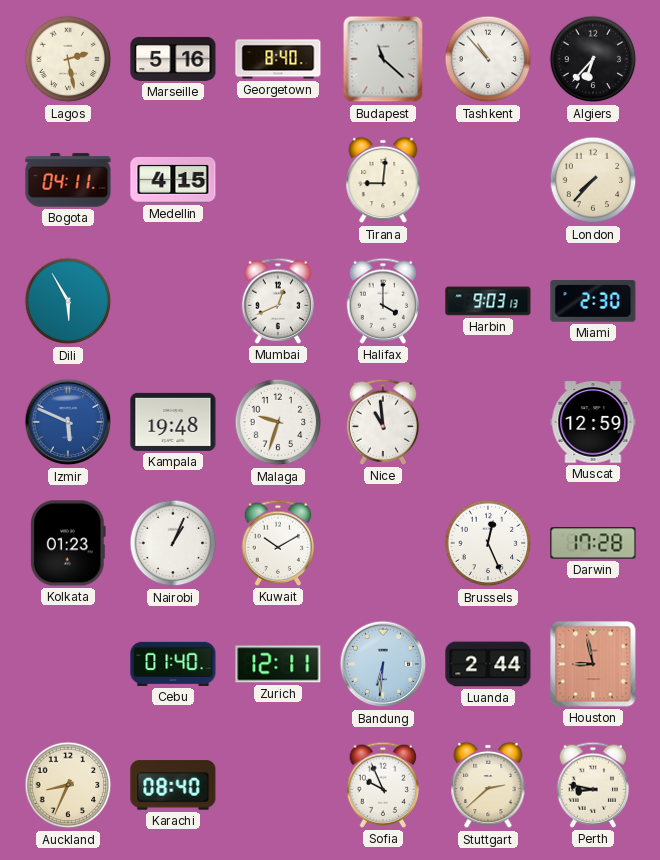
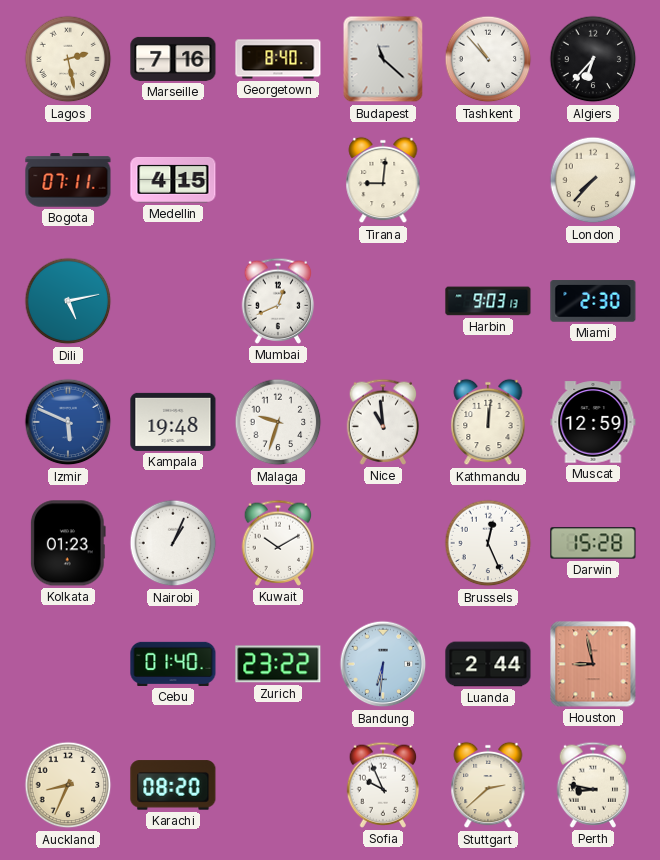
Marseille: 5:16 -> 7:16 (173, 59)
Bogota: 04:11 -> 07:11 (68, 180)
Dili: 5:55 -> 5:13 (68, 301)
Halifax: 4:00 -> none (383, 301)
Kathmandu: none -> 12:01 (488, 422)
Darwin: 17:28 -> 15:28 (593, 543)
Zurich: 12:11 -> 23:22 (278, 664)
Karachi: 08:40 -> 08:20 (173, 785)
